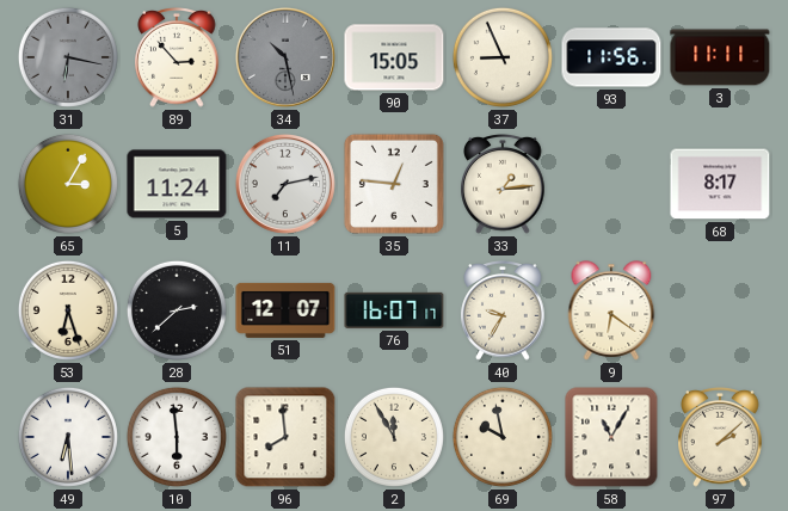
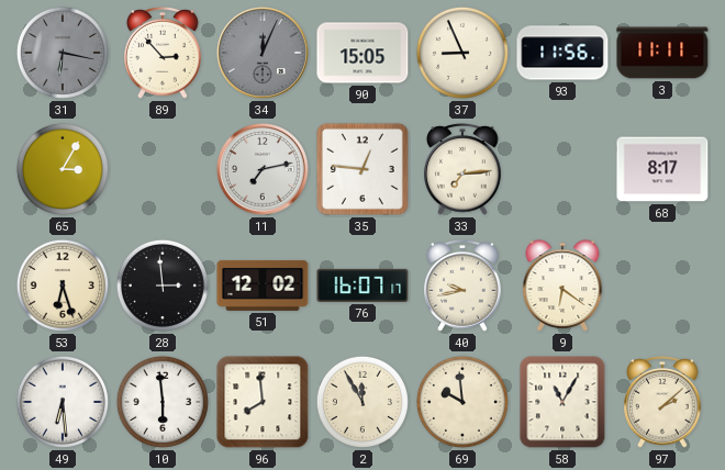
34: 10:28 -> 12:04 (263, 53)
5: 11:24 -> none (177, 184)
33: 1:14 -> 7:14 (462, 170)
28: 2:38 -> 2:59 (163, 286)
51: 12:07 -> 12:02 (263, 286)
40: 9:35 -> 9:43 (462, 287)
69: 9:58 -> 9:59 (462, 402)
